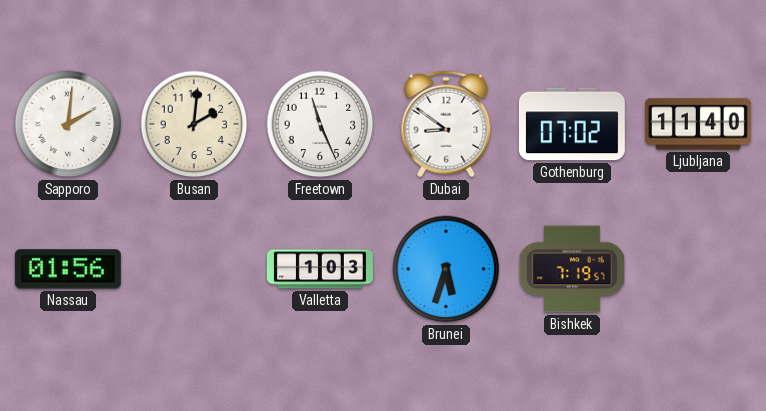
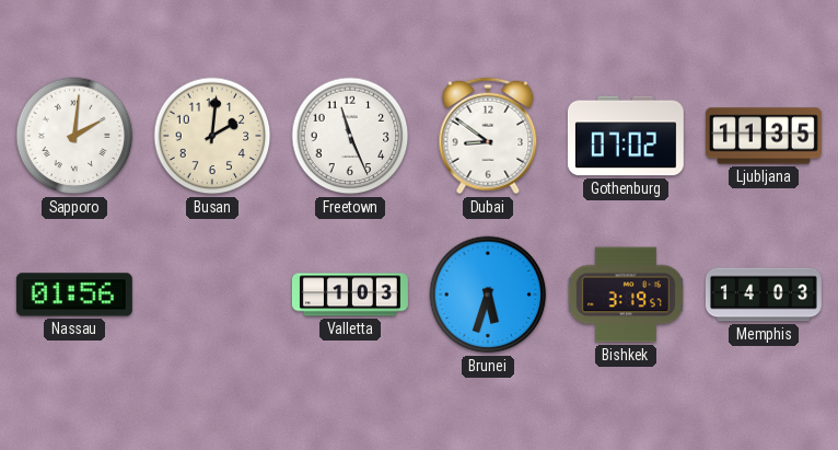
Ljubljana: 11:40 -> 11:35 (764, 136)
Bishkek: 7:19 -> 3:19 (626, 295)
Memphis: none -> 14:03 (764, 295)
